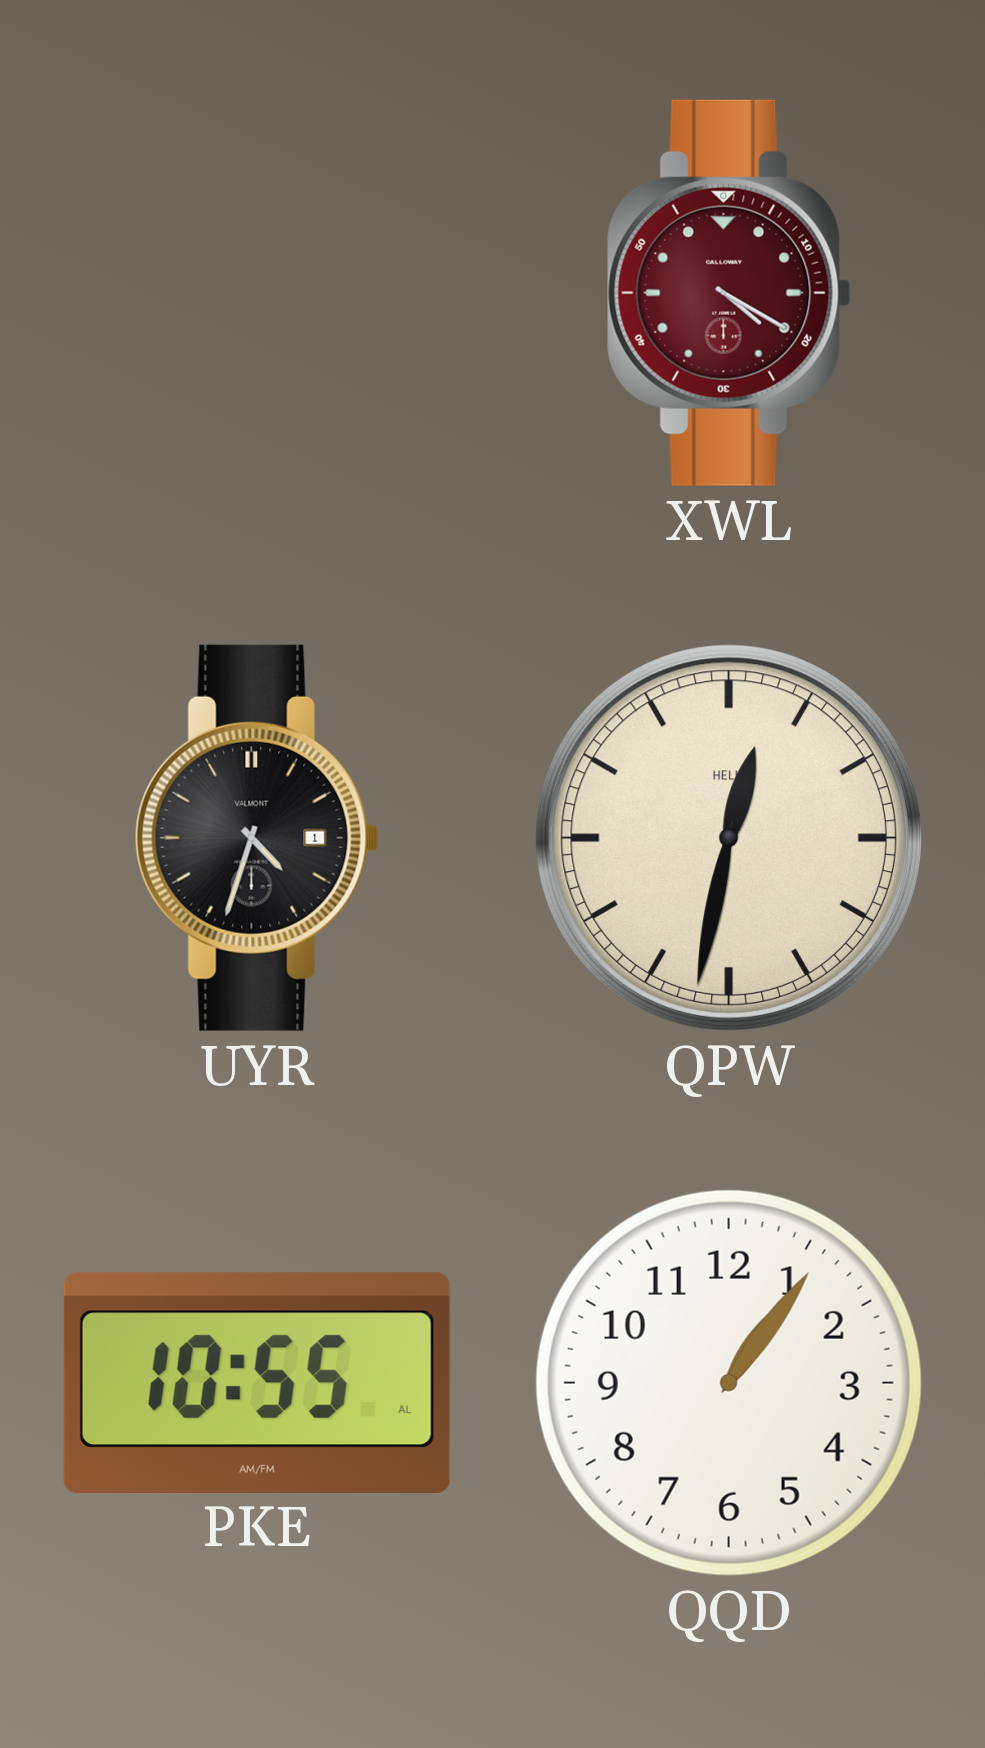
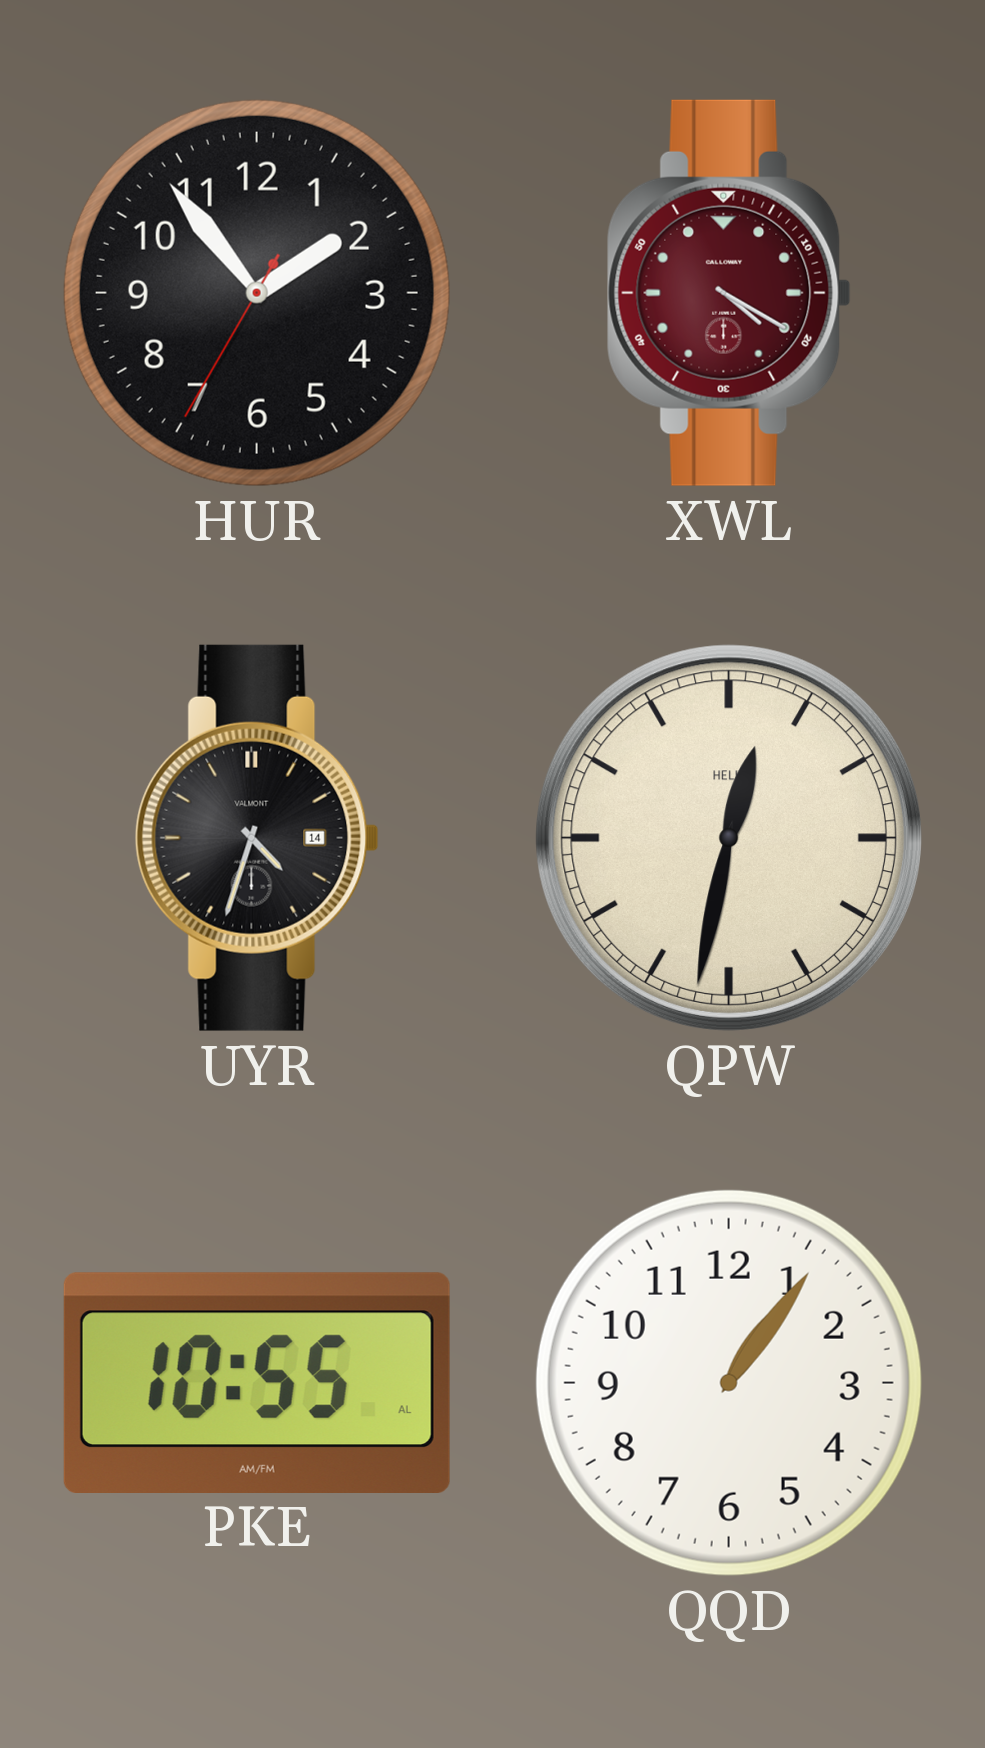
HUR: none -> 1:53 (257, 293)
UYR date: 1 -> 14 (257, 838)
